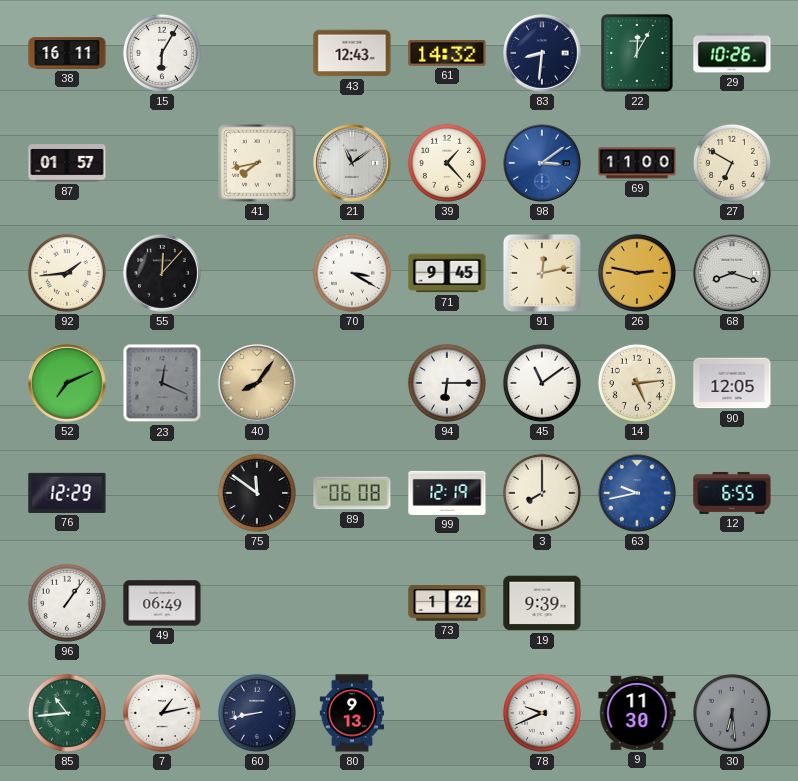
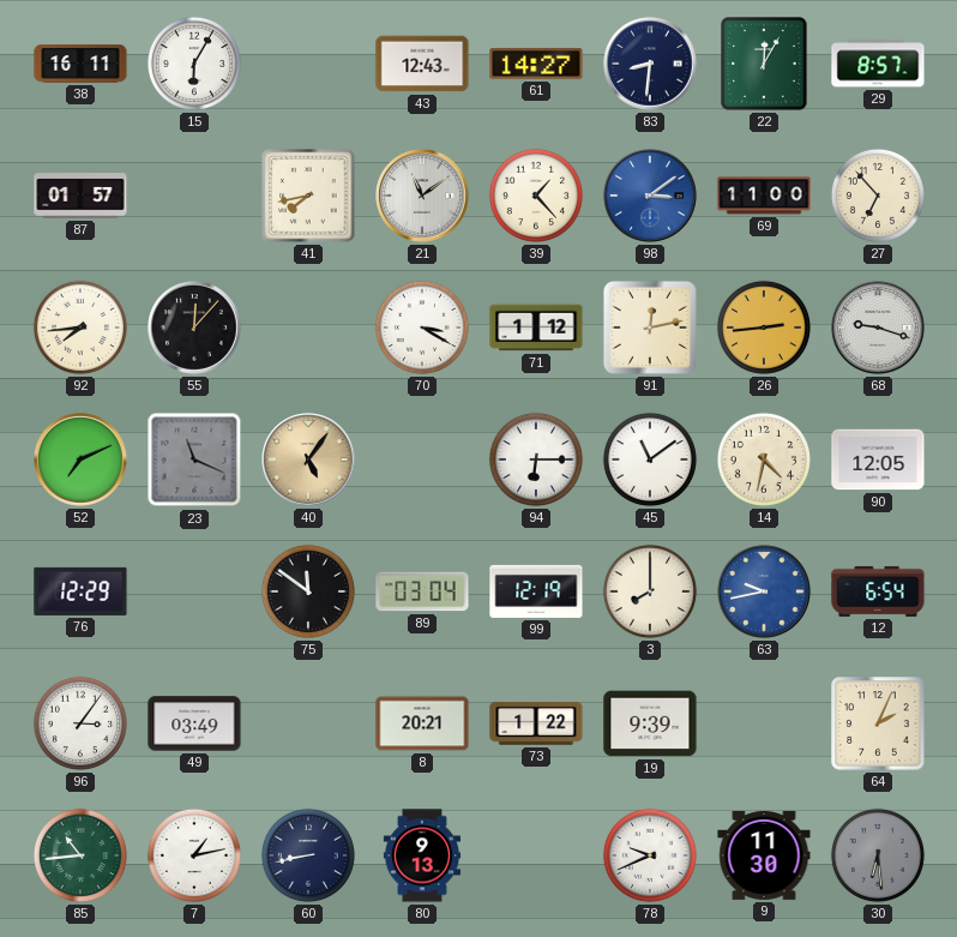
61: 14:32 -> 14:27 (536, 64)
29: 10:26 -> 8:57 (878, 64)
27: 6:50 -> 6:53 (878, 196)
92: 1:44 -> 7:44 (80, 328)
71: 9:45 -> 1:12 (536, 328)
26: 2:47 -> 2:44 (764, 328)
68: 8:18 -> 9:18 (878, 328)
23: 12:19 -> 11:19 (194, 460)
40: 8:06 -> 5:06 (308, 460)
14: 5:14 -> 4:32 (764, 460)
89: 06:08 -> 03:04 (422, 591)
12: 6:55 -> 6:54 (878, 591)
96: 1:06 -> 3:06 (80, 723)
49: 06:49 -> 03:49 (194, 723)
8: none -> 20:21 (422, 723)
64: none -> 2:04 (878, 723)
